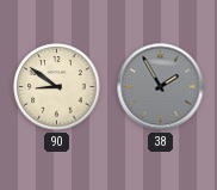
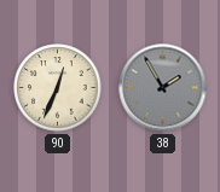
90: 8:51 -> 12:34 (58, 88)
